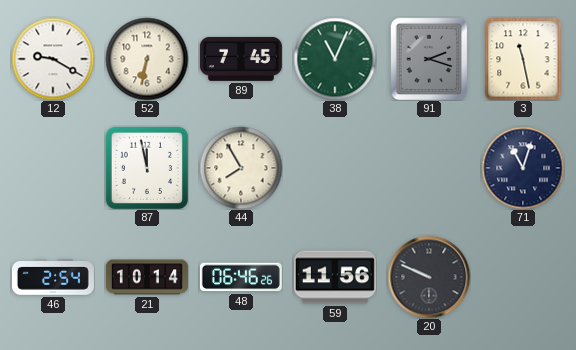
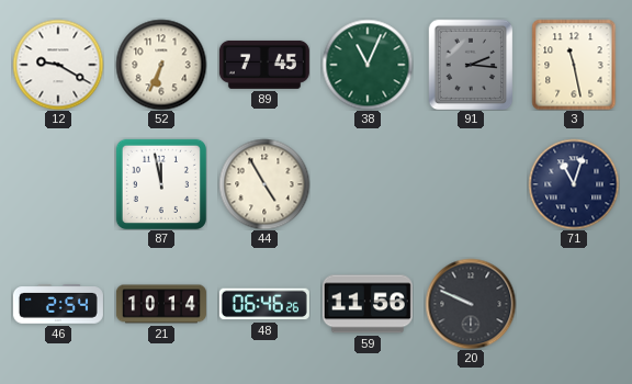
52: 6:32 -> 6:34 (161, 65)
91: 2:18 -> 2:16 (471, 65)
44: 7:55 -> 4:55 (264, 184)
